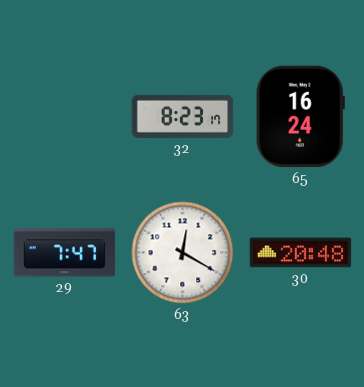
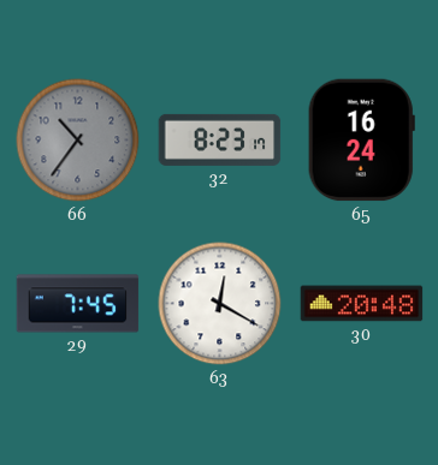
66: none -> 10:36 (78, 141)
29: 7:47 -> 7:45 (78, 304)
